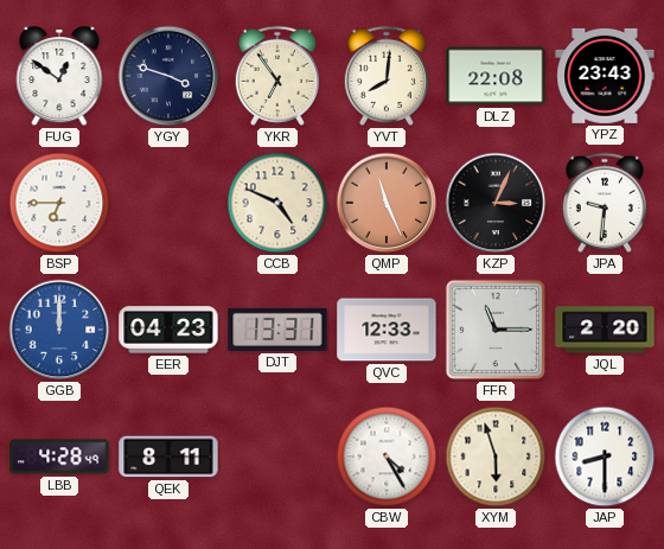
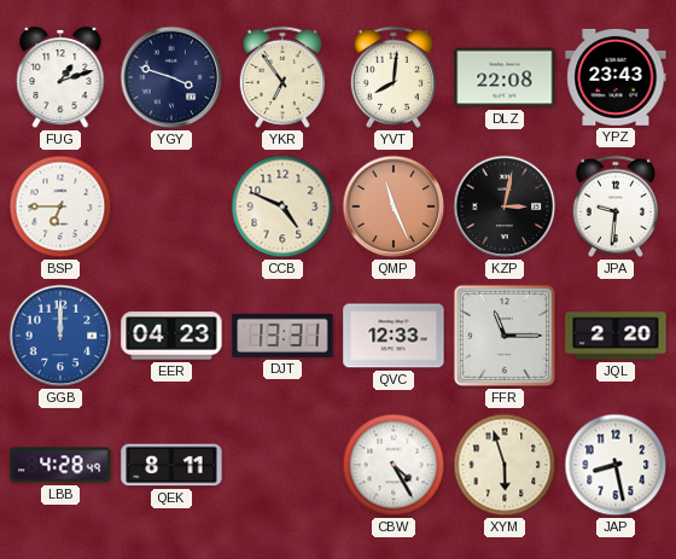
FUG: 12:51 -> 1:12 (60, 78)
KZP: 3:04 -> 3:02 (505, 206)
JAP: 8:30 -> 8:28 (616, 465)
